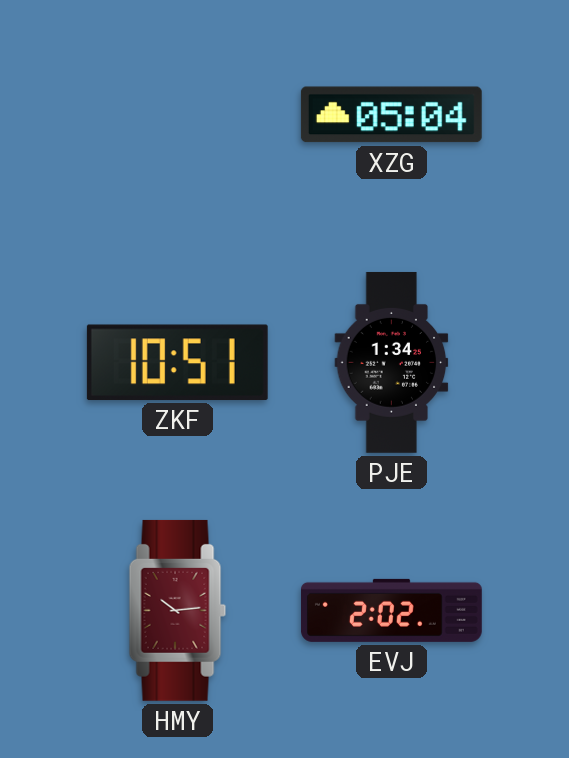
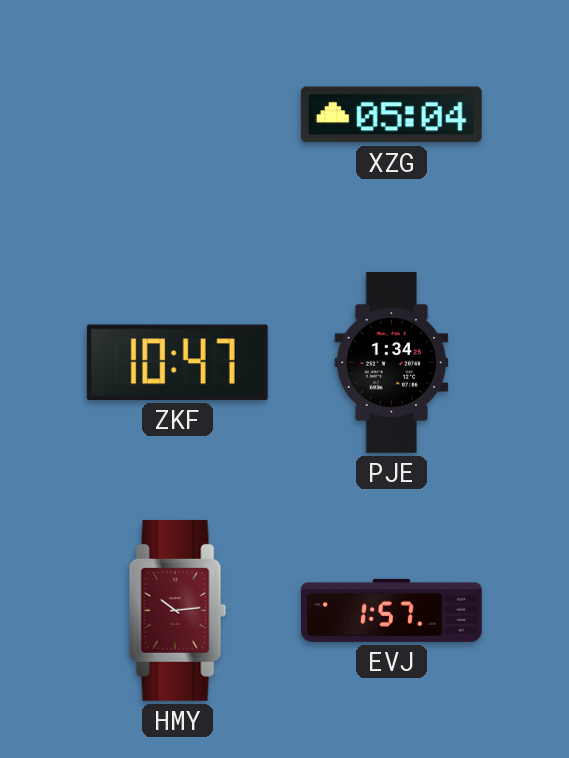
ZKF: 10:51 -> 10:47 (177, 362)
EVJ: 2:02 -> 1:57 (391, 610)
